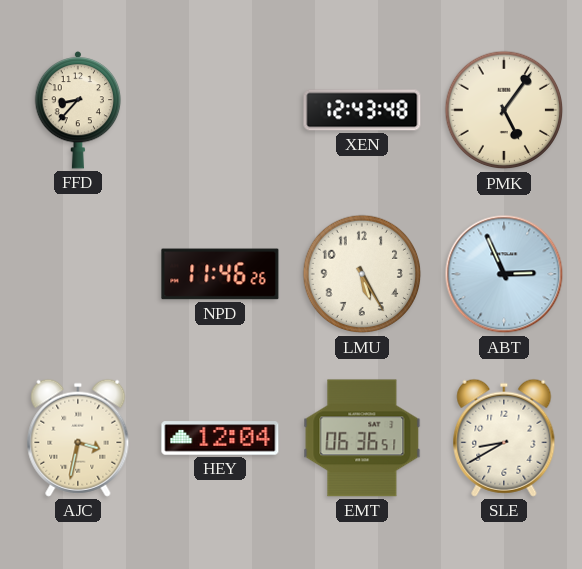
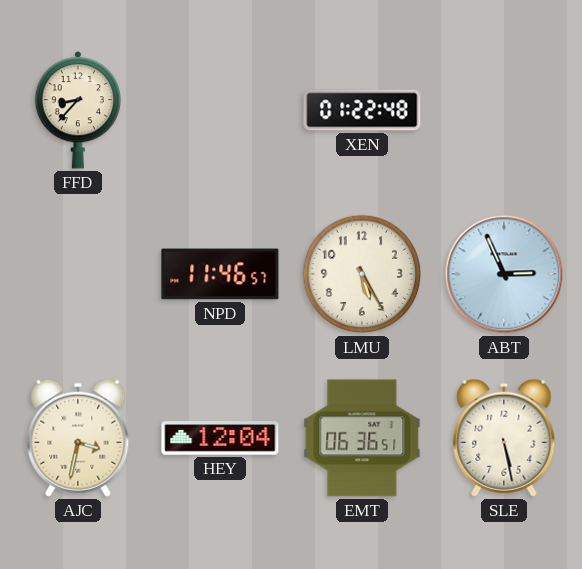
XEN: 12:43 -> 01:22 (362, 110)
PMK: 5:06 -> none (504, 110)
NPD: 11:46:26 -> 11:46:57 (220, 274)
SLE: 8:40 -> 5:28 (504, 438)
